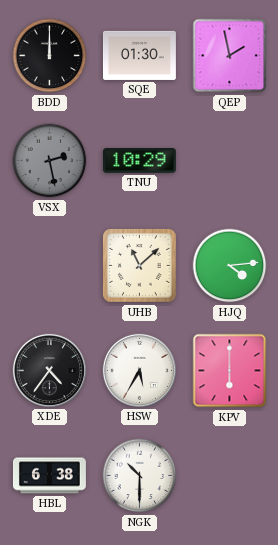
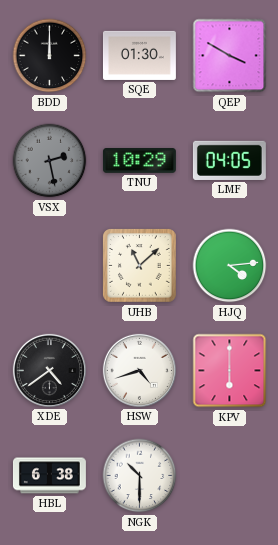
QEP: 1:58 -> 3:50 (230, 56)
LMF: none -> 04:05 (229, 160)
XDE: 4:36 -> 4:39 (49, 370)
HSW: 5:35 -> 4:42 (139, 370)
